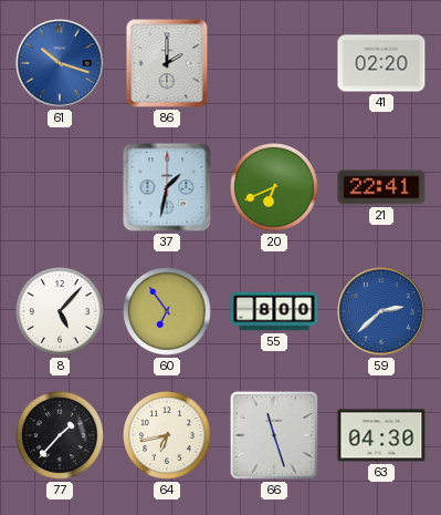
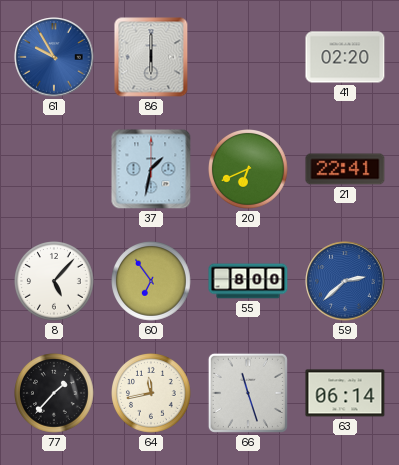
61: 10:18 -> 9:55 (54, 57)
86: 2:00 -> 6:00 (151, 57)
64: 6:43 -> 11:43 (152, 394)
63: 04:30 -> 06:14 (345, 393)
